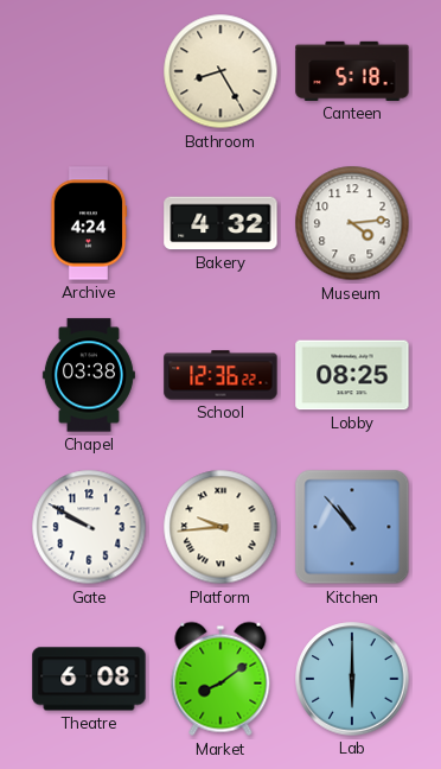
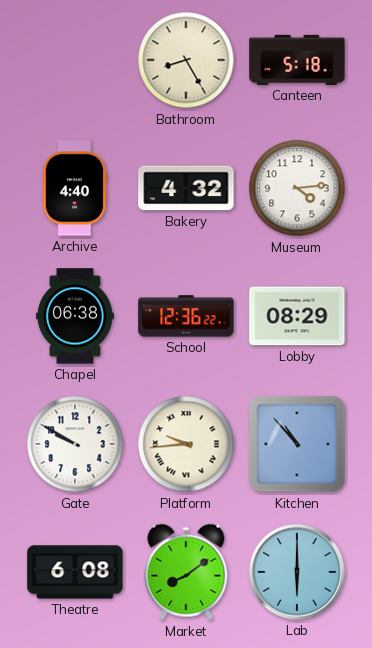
Archive: 4:24 -> 4:40 (75, 188)
Chapel: 03:38 -> 06:38 (75, 316)
Lobby: 08:25 -> 08:29 (297, 316)
